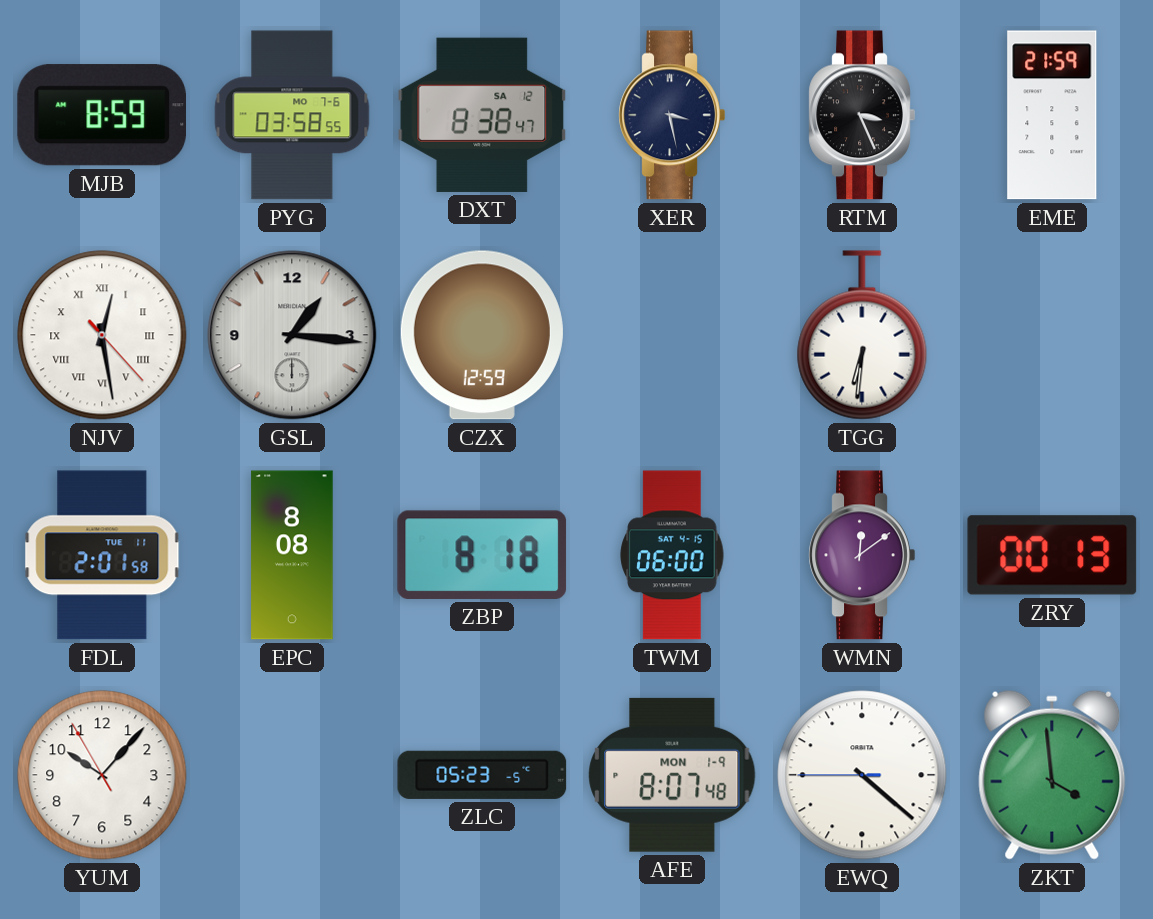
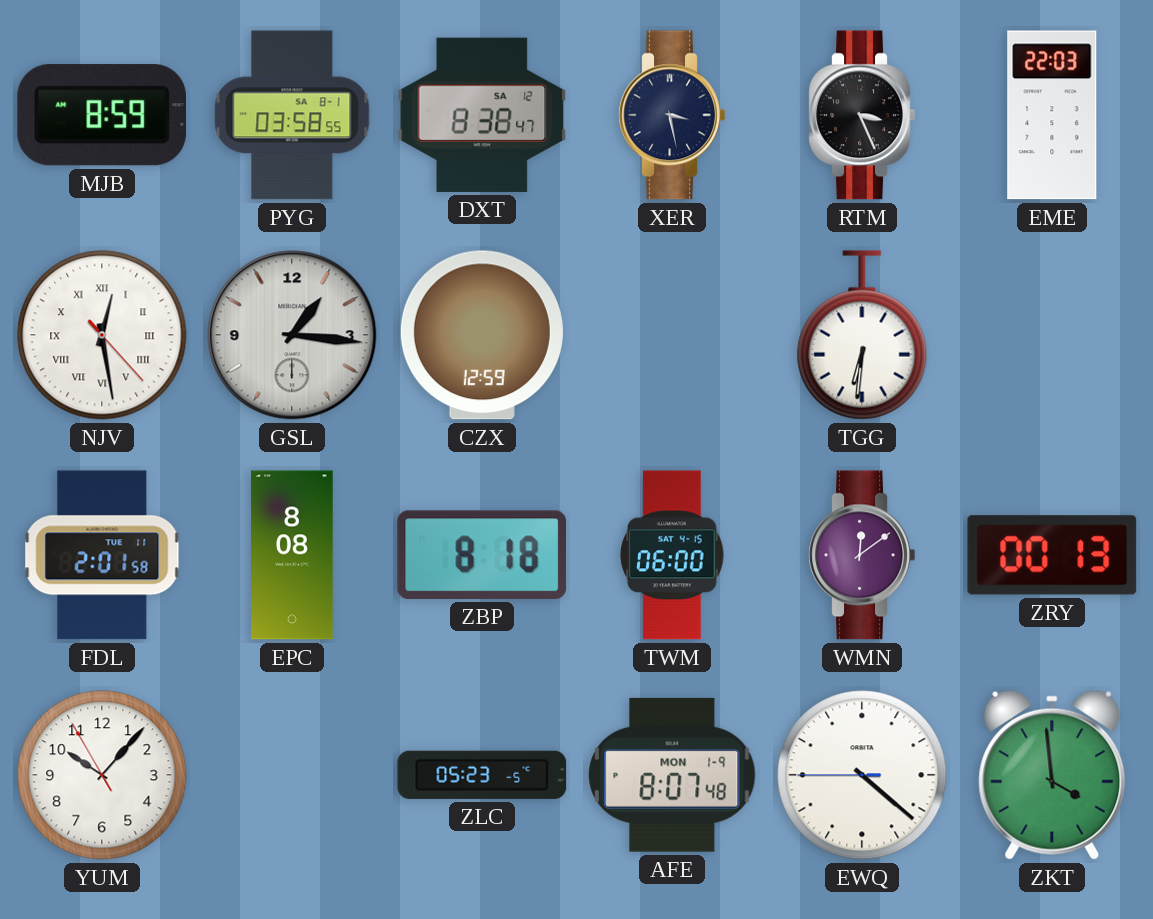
PYG date: MO 7-6 -> SA 8-1 (292, 115)
EME: 21:59 -> 22:03 (1052, 115)
